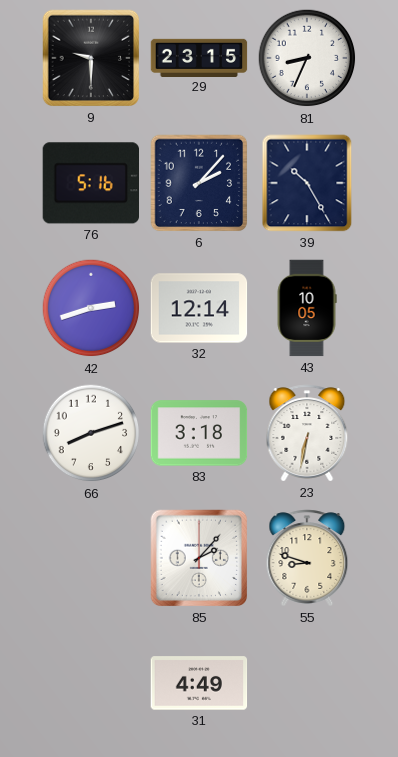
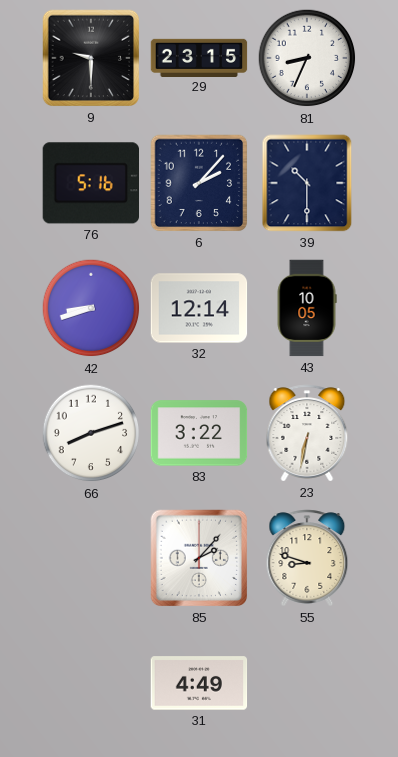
39: 10:25 -> 10:30 (307, 183)
42: 2:42 -> 8:42 (91, 308)
83: 3:18 -> 3:22 (199, 433)
